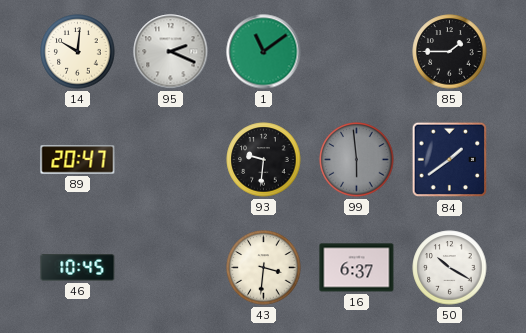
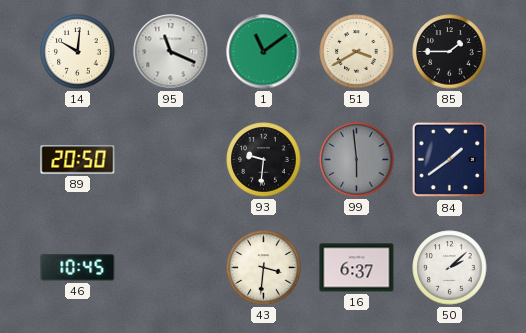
95: 2:19 -> 11:19 (171, 52)
51: none -> 3:40 (357, 52)
89: 20:47 -> 20:50 (78, 160)
50: 10:20 -> 2:08 (450, 268)
